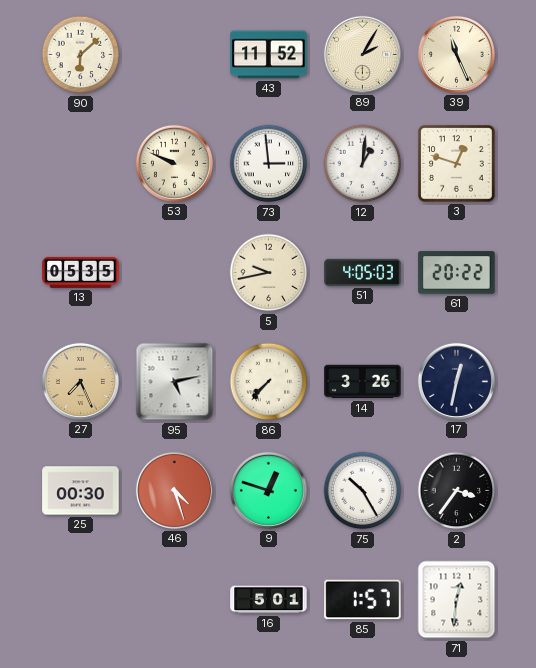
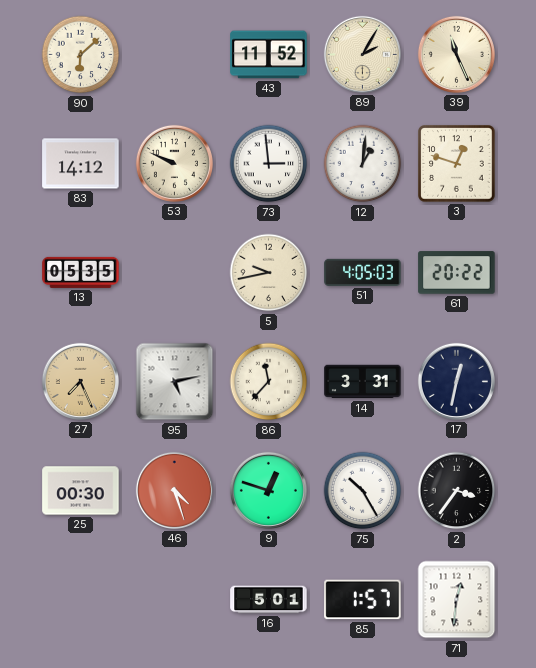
83: none -> 14:12 (81, 164)
86: 7:37 -> 11:37 (269, 382)
14: 3:26 -> 3:31 (363, 382)
